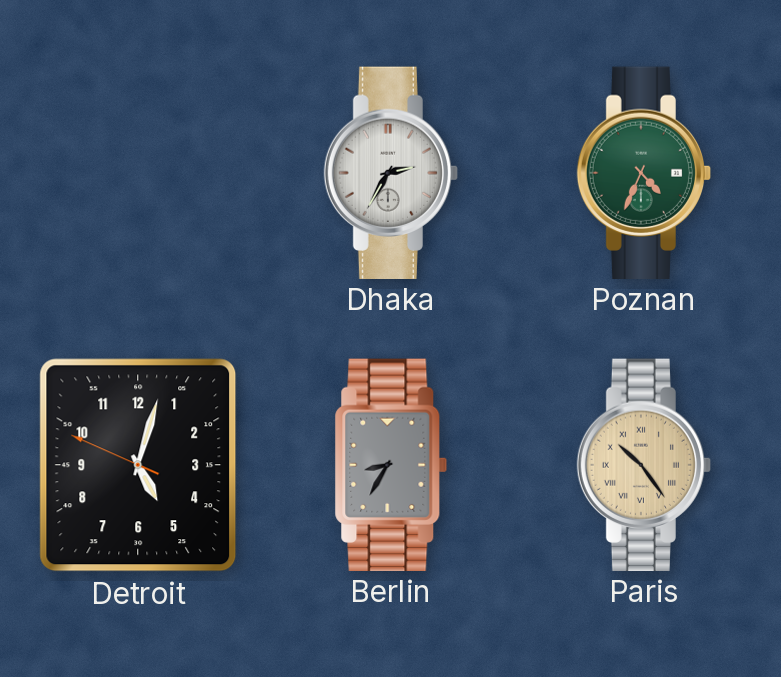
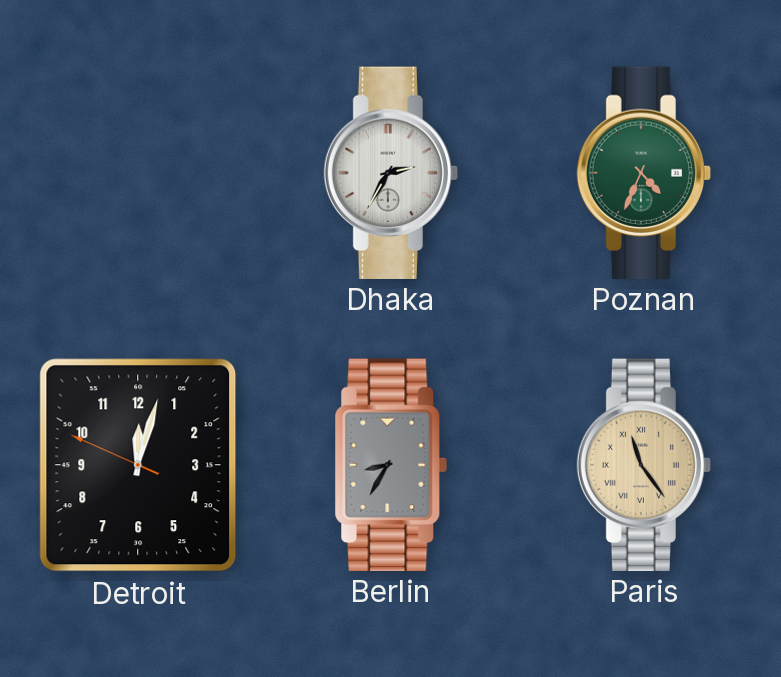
Detroit: 5:02 -> 12:02 (138, 465)
Paris: 10:24 -> 11:24 (644, 464)
